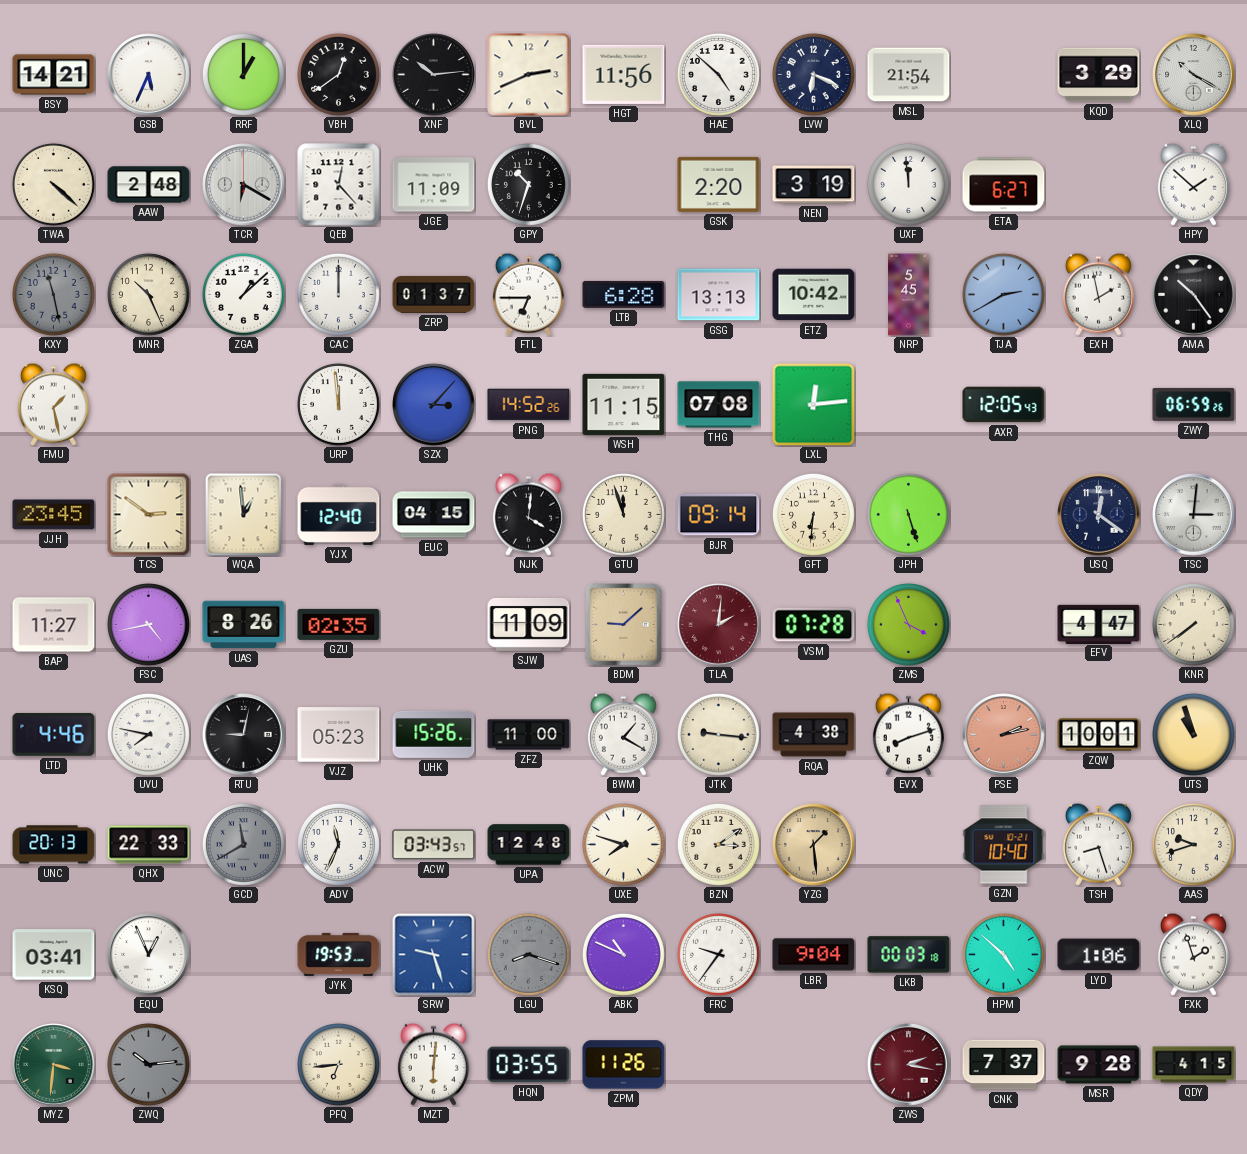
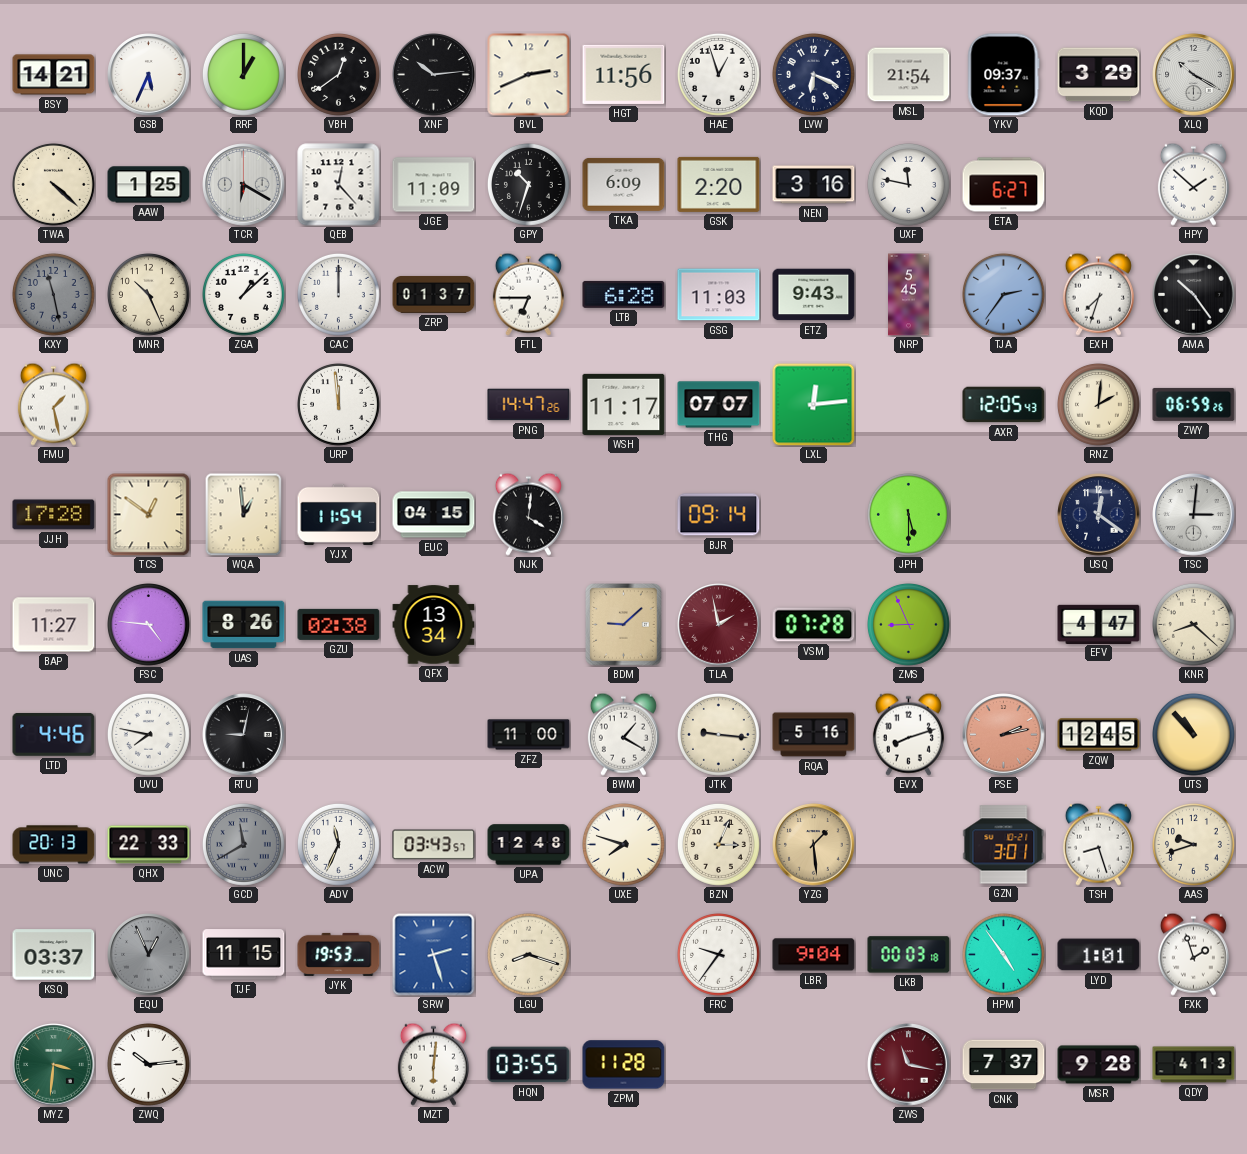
HAE: 4:52 -> 12:57 (718, 74)
YKV: none -> 09:37 (1004, 75)
AAW: 2:48 -> 1:25 (149, 185)
TKA: none -> 6:09 (624, 184)
NEN: 3:19 -> 3:16 (814, 185)
UXF: 11:59 -> 11:47 (908, 184)
GSG: 13:13 -> 11:03 (719, 295)
ETZ: 10:42 -> 9:43 (814, 295)
TJA: 2:40 -> 2:36 (1003, 294)
EXH: 1:58 -> 7:33 (1098, 294)
SZX: 3:07 -> none (434, 405)
PNG: 14:52 -> 14:47 (529, 405)
WSH: 11:15 -> 11:17 (624, 404)
THG: 07:08 -> 07:07 (719, 405)
RNZ: none -> 2:01 (1098, 404)
JJH: 23:45 -> 17:28 (54, 515)
TCS: 2:51 -> 12:51 (148, 514)
YJX: 12:40 -> 11:54 (339, 514)
GTU: 11:57 -> none (623, 514)
GFT: 6:31 -> none (813, 514)
JPH: 5:27 -> 5:30 (908, 514)
FSC: 4:43 -> 4:46 (148, 624)
GZU: 02:35 -> 02:38 (339, 624)
QFX: none -> 13:34 (434, 625)
SJW: 11:09 -> none (529, 624)
TLA: 2:01 -> 1:58 (719, 625)
ZMS: 3:56 -> 8:56 (908, 624)
KNR: 7:39 -> 8:22 (1193, 624)
VJZ: 05:23 -> none (339, 735)
UHK: 15:26 -> none (434, 734)
RQA: 4:38 -> 5:16 (814, 735)
ZQW: 10:01 -> 12:45 (1099, 735)
UTS: 10:57 -> 10:53 (1193, 734)
BZN: 3:09 -> 3:04 (718, 844)
GZN: 10:40 -> 3:01 (1004, 845)
KSQ: 03:41 -> 03:37 (54, 955)
EQU dial: white -> grey (149, 955)
TJF: none -> 11:15 (244, 955)
SRW: 9:27 -> 2:27 (434, 955)
LGU dial: grey -> cream (528, 954)
ABK: 10:49 -> none (623, 954)
HPM: 4:52 -> 4:54 (1003, 954)
LYD: 1:06 -> 1:01 (1099, 955)
ZWQ dial: grey -> white (148, 1064)
PFQ: 6:44 -> none (338, 1064)
ZPM: 11:26 -> 11:28 (624, 1065)
ZWS: 2:17 -> 11:17 (909, 1065)
QDY: 4:15 -> 4:13 (1194, 1065)
